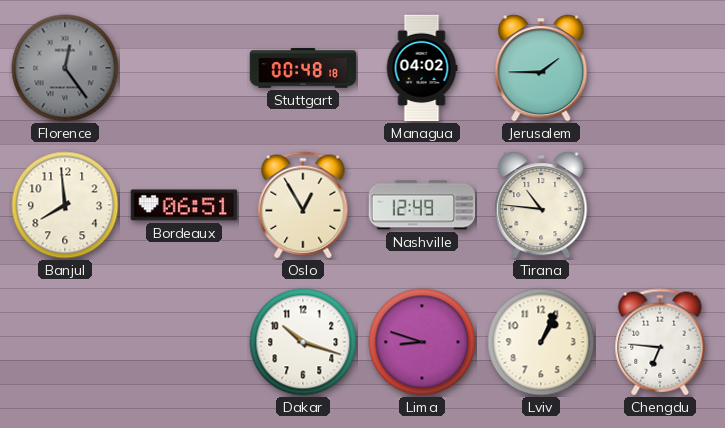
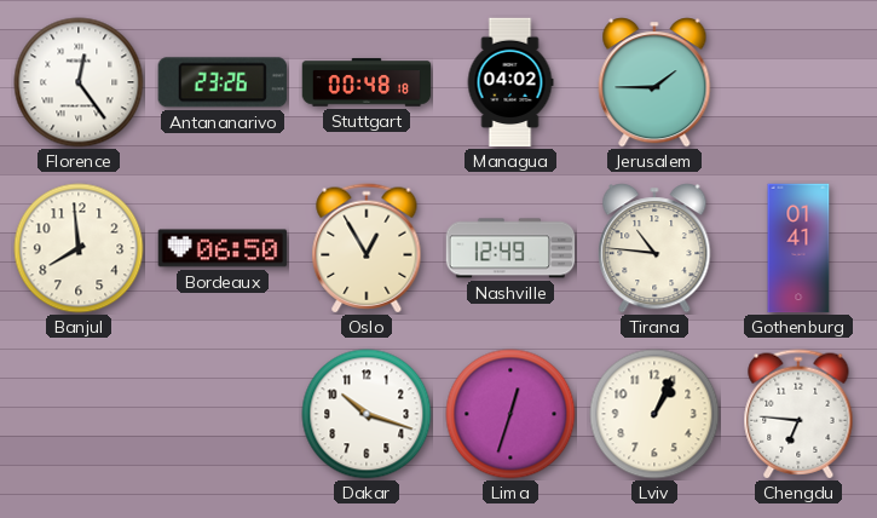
Florence dial: grey -> white (79, 82)
Antananarivo: none -> 23:26 (223, 82)
Bordeaux: 06:51 -> 06:50 (223, 248)
Gothenburg: none -> 01:41 (798, 248)
Lima: 8:48 -> 12:33 (510, 414)
